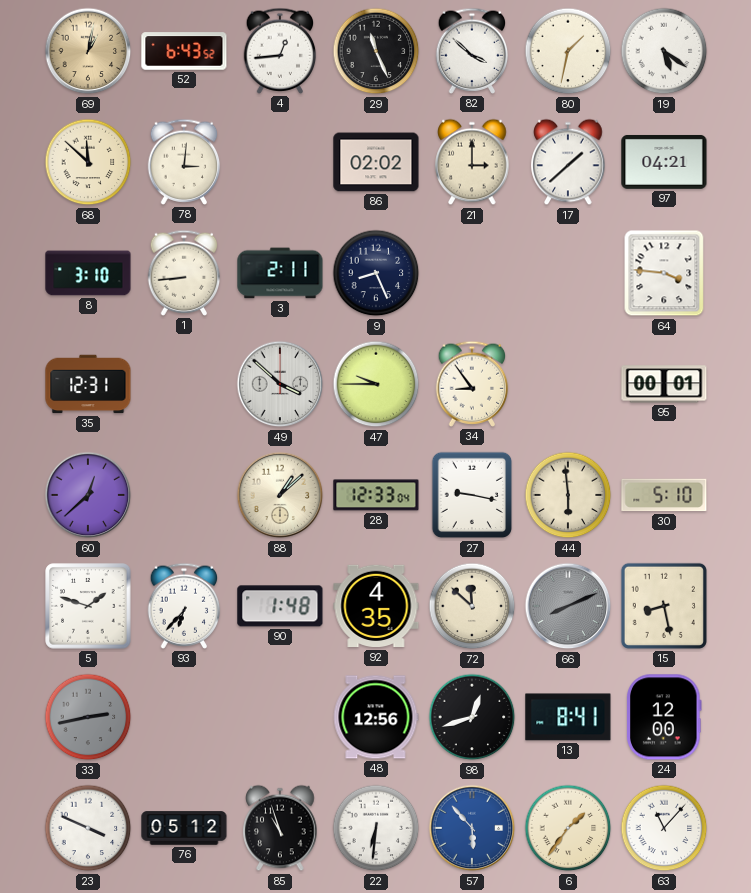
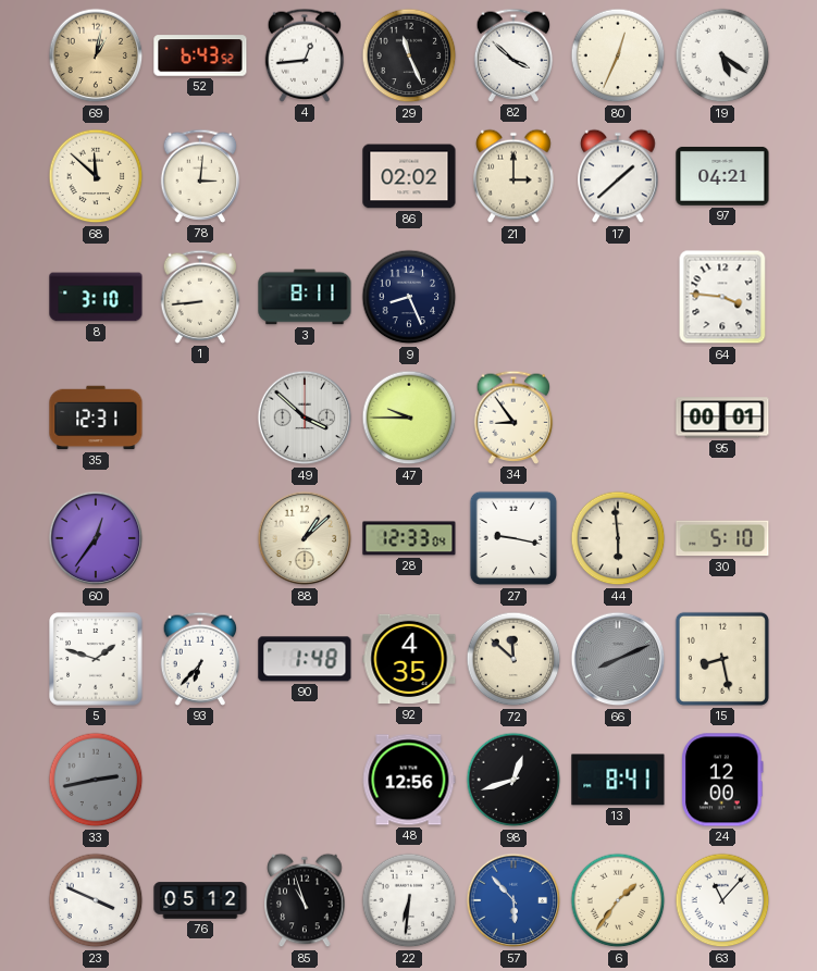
80: 1:32 -> 12:34 (618, 55)
3: 2:11 -> 8:11 (305, 297)
60: 12:38 -> 12:36 (96, 538)
